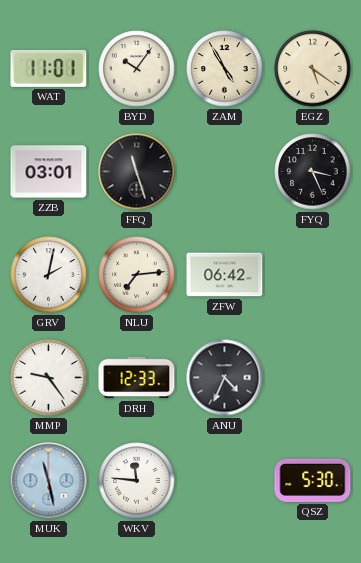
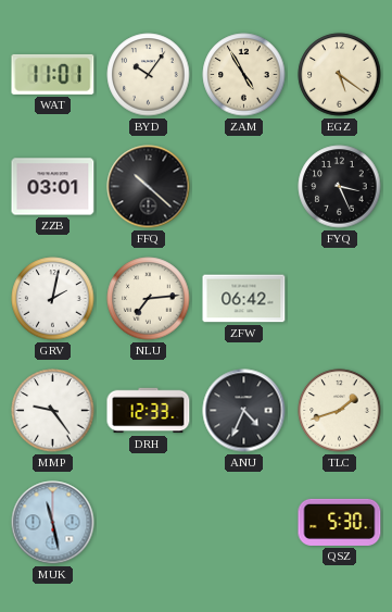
FFQ: 11:27 -> 10:22 (149, 187)
TLC: none -> 1:42 (340, 411)
WKV: 11:46 -> none (137, 481)
